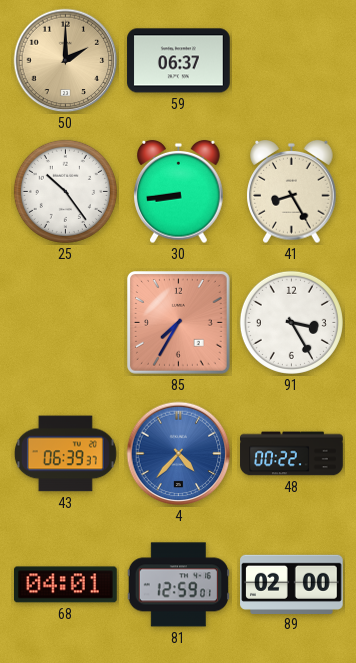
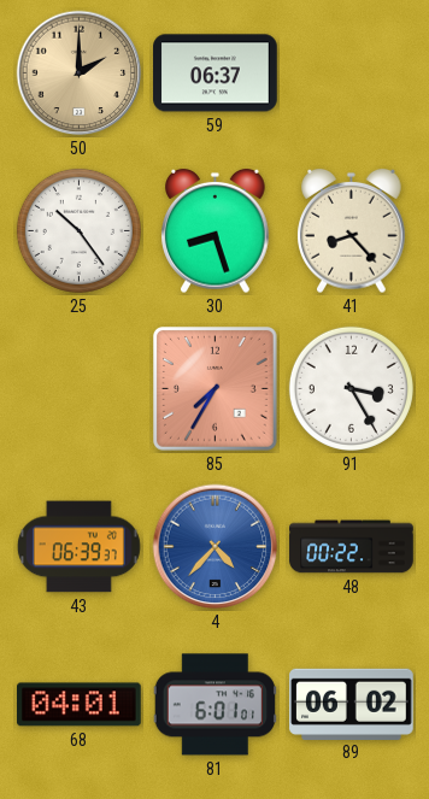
30: 8:44 -> 8:27 (216, 231)
41: 8:25 -> 8:23 (352, 231)
81: 12:59 -> 6:01 (214, 705)
89: 02:00 -> 06:02 (352, 704)
